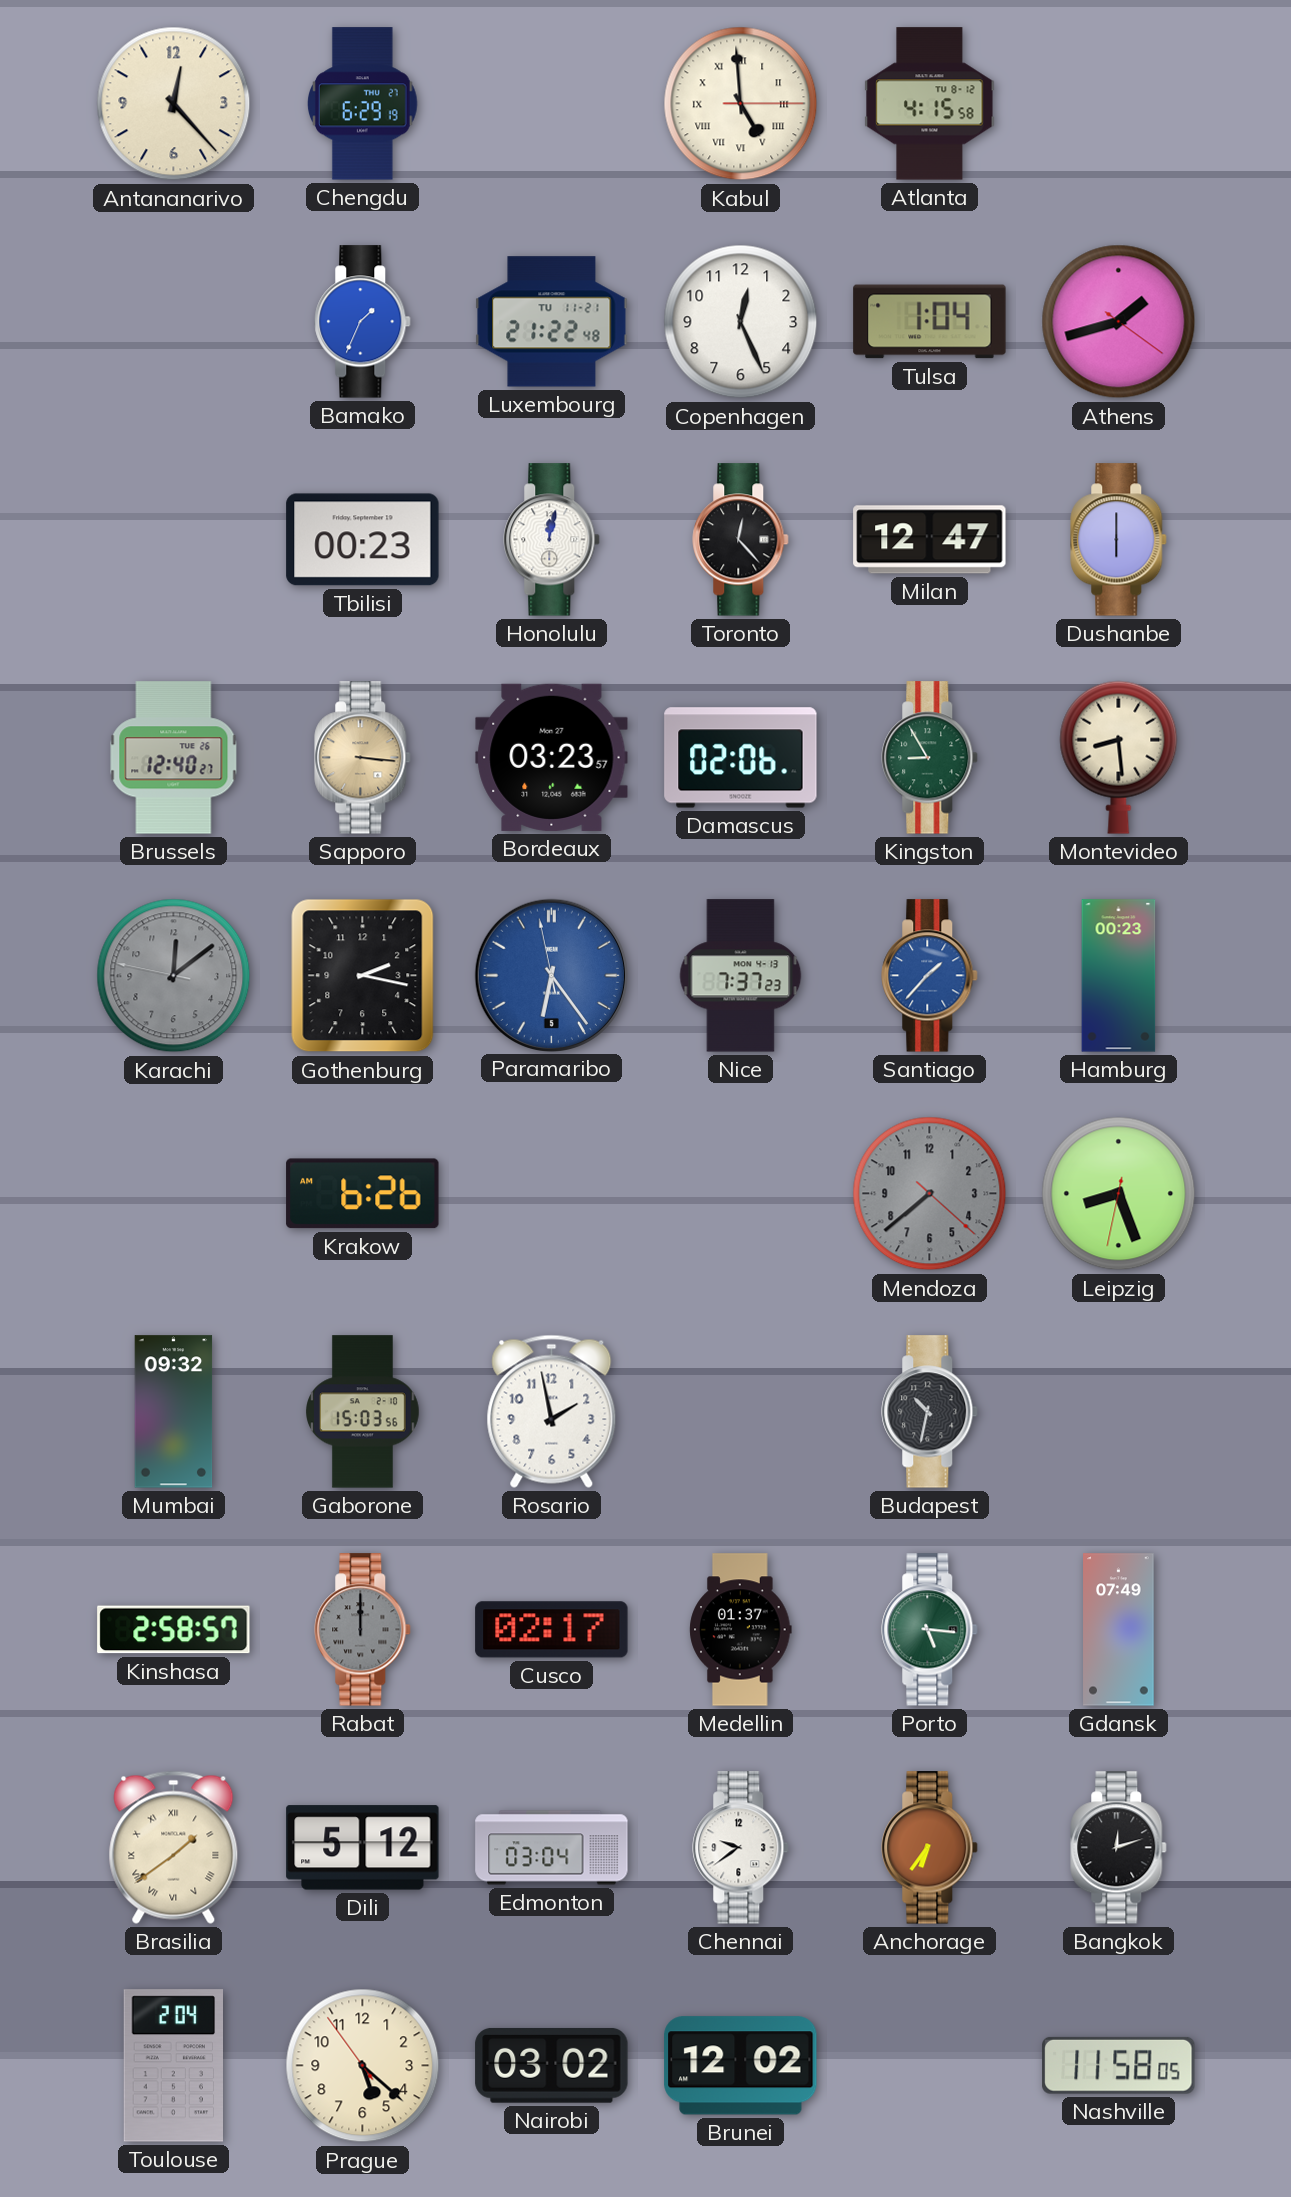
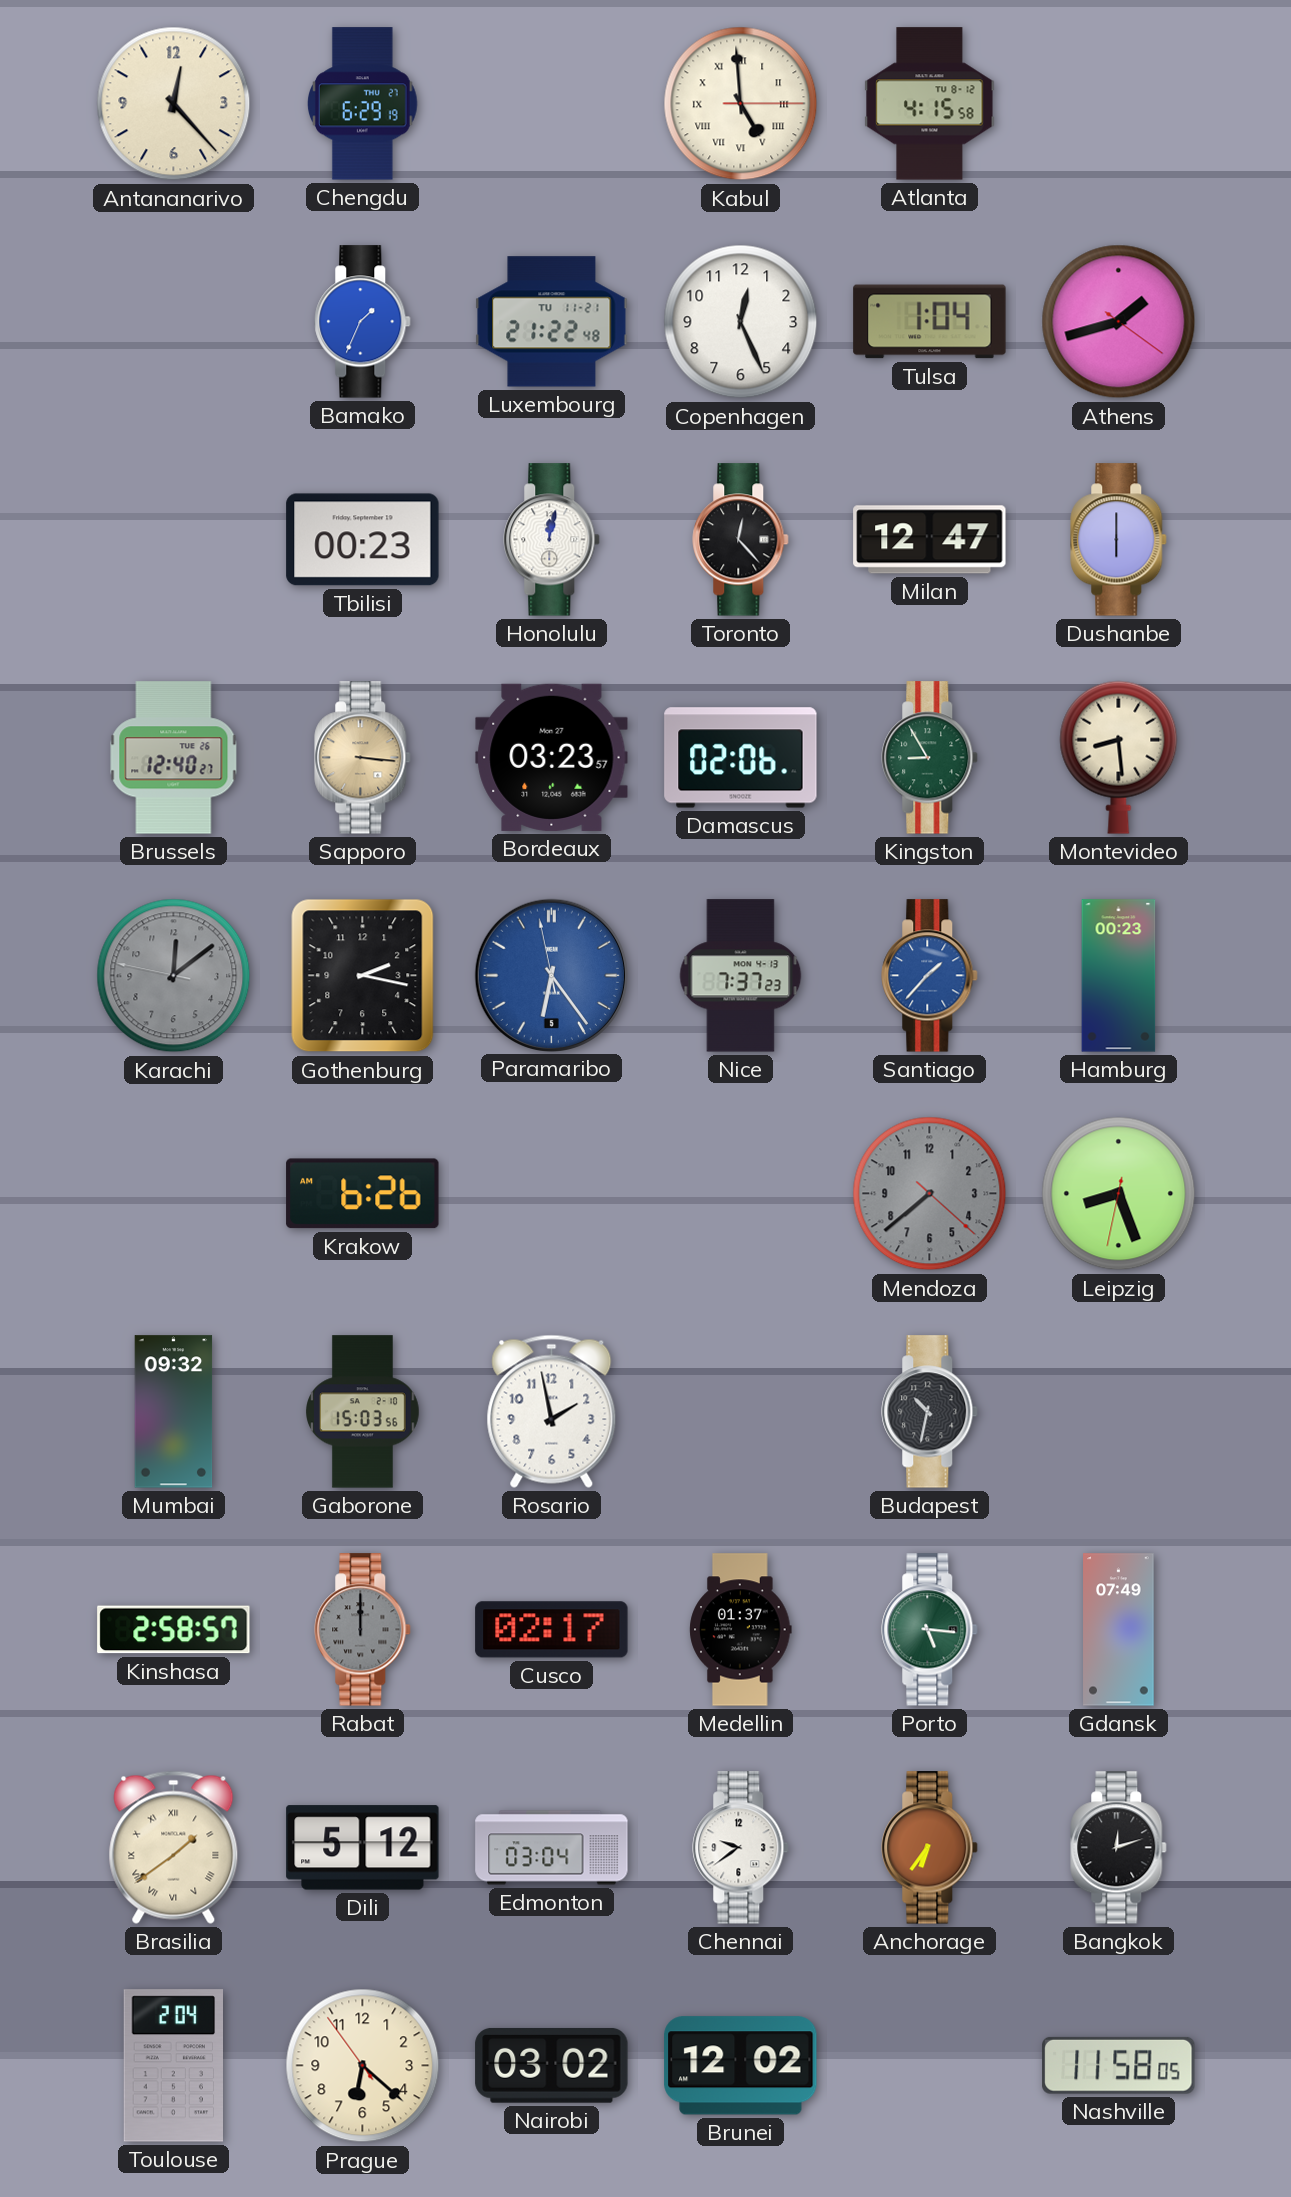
Prague: 5:21 -> 6:21 (363, 2066)
